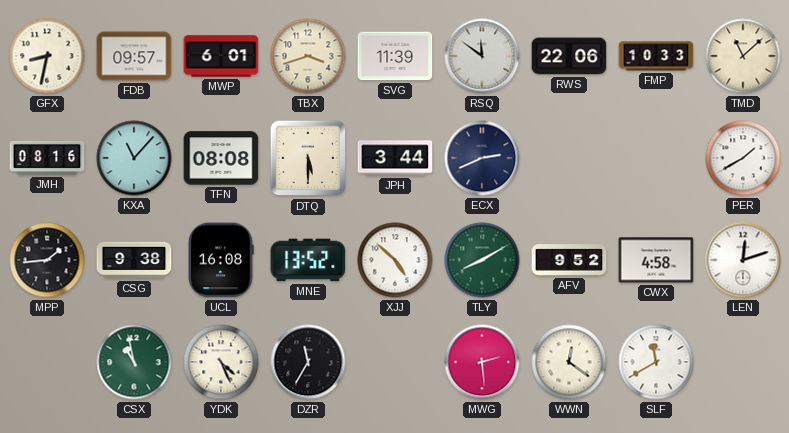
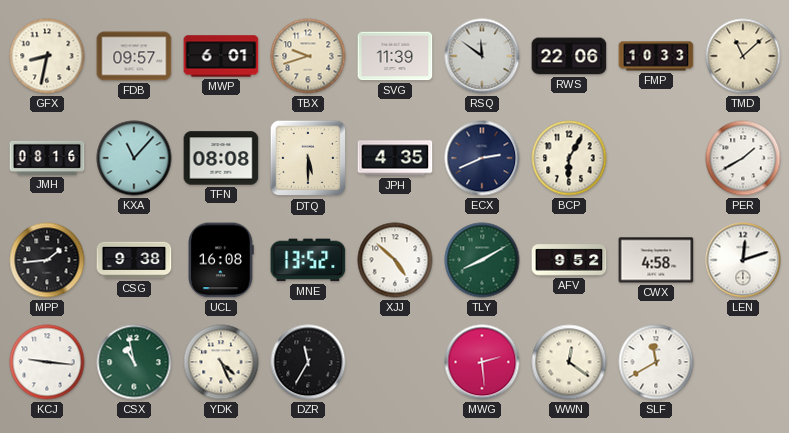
TBX: 3:42 -> 9:42 (308, 56)
JPH: 3:44 -> 4:35 (395, 158)
BCP: none -> 6:05 (569, 158)
KCJ: none -> 9:16 (47, 362)
